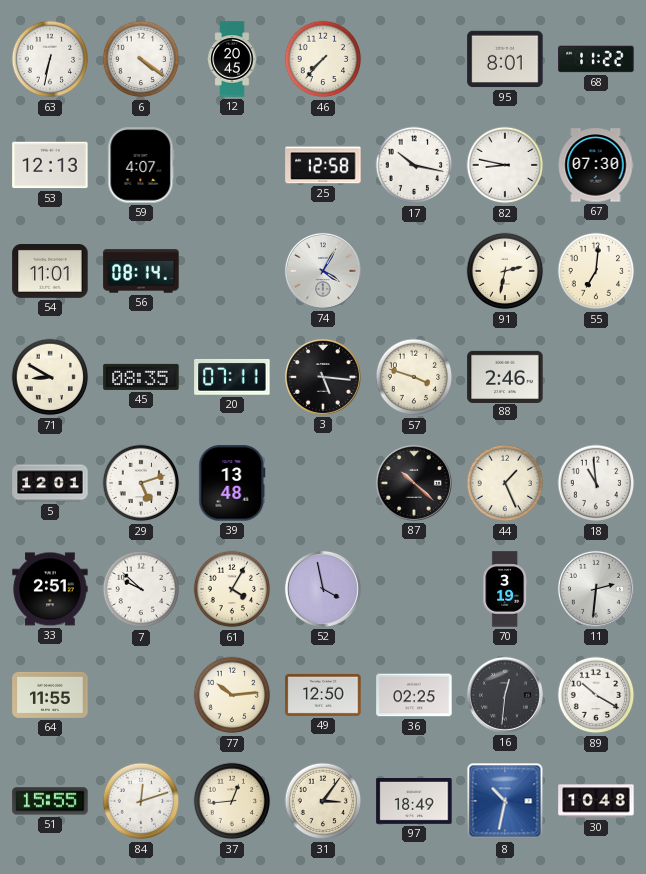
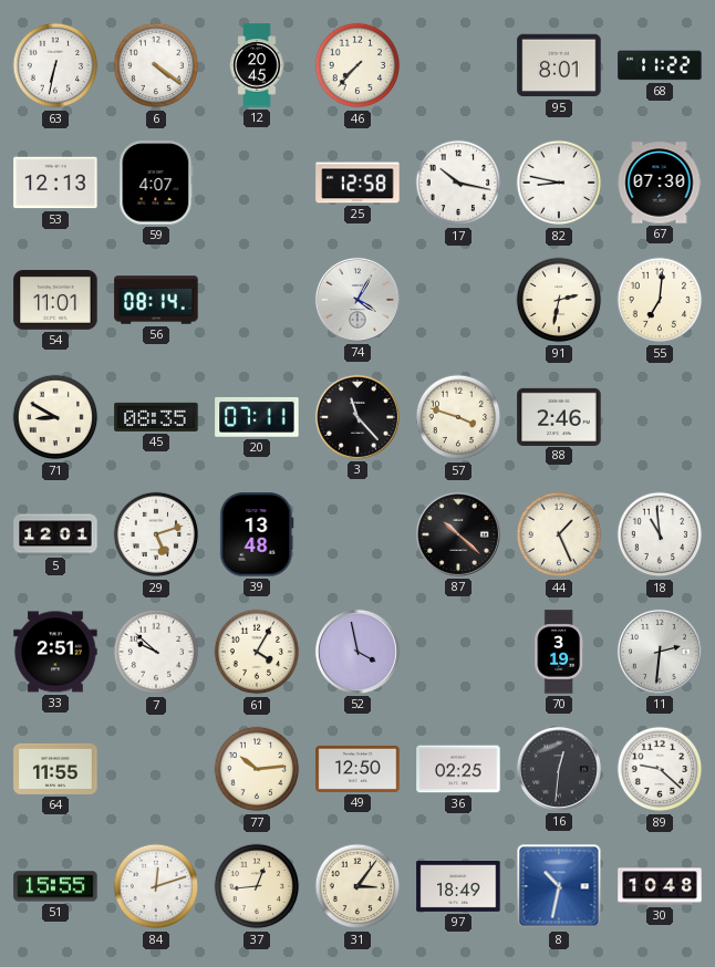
3: 5:16 -> 11:23 (357, 417)
89: 10:20 -> 9:22 (660, 769)
